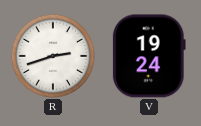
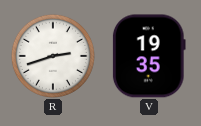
V: 19:24 -> 19:35 (149, 56)
